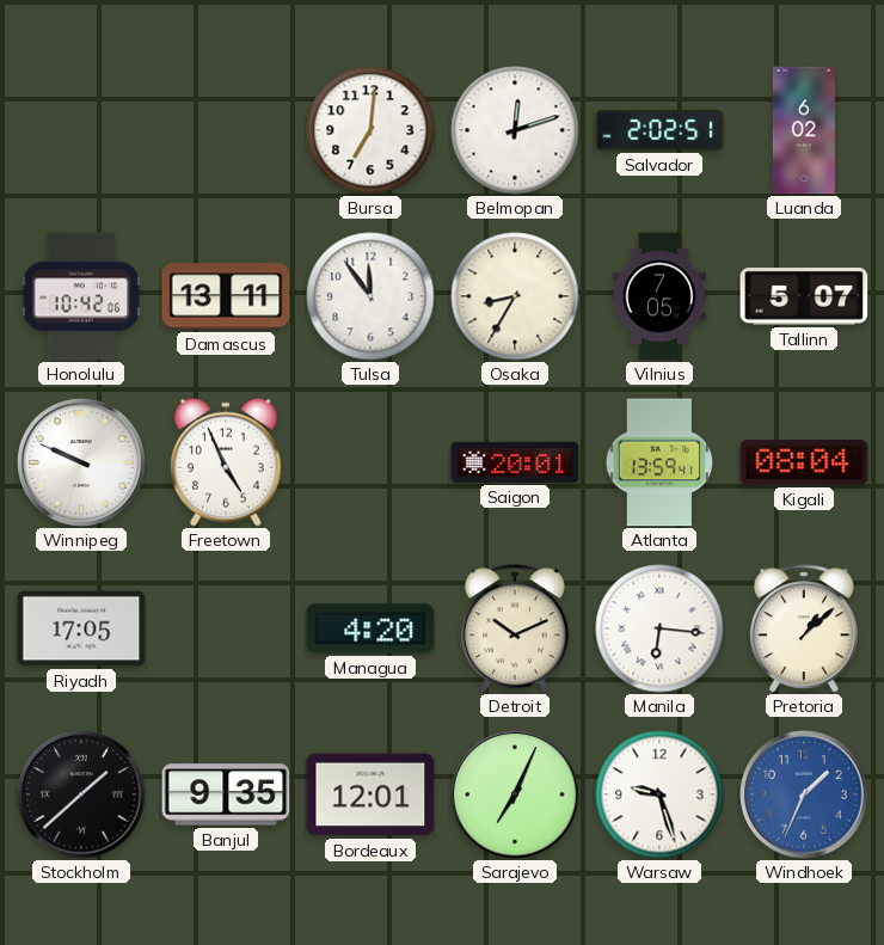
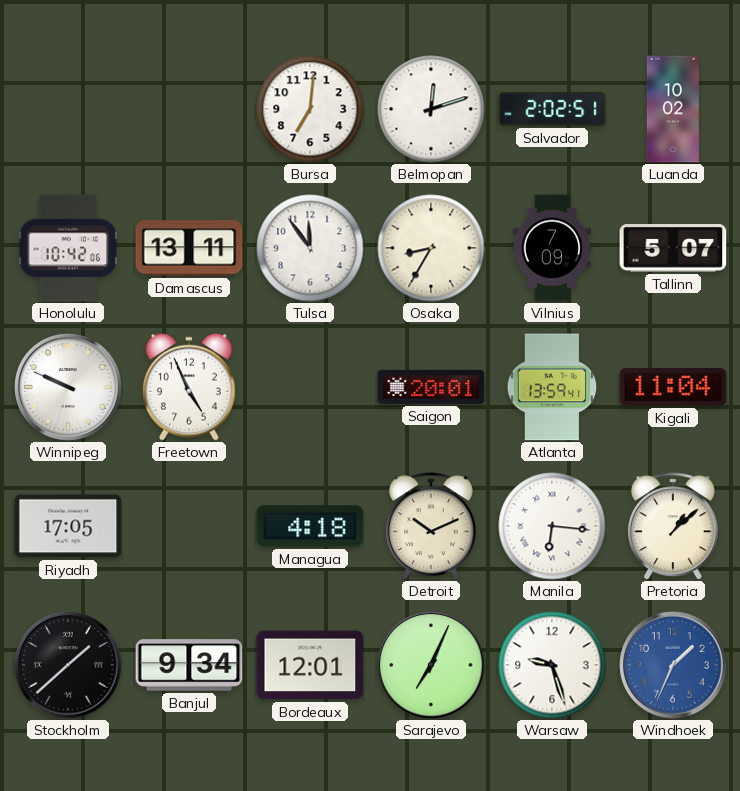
Luanda: 6:02 -> 10:02 (673, 109)
Vilnius: 7:05 -> 7:09 (552, 248)
Kigali: 08:04 -> 11:04 (673, 387)
Managua: 4:20 -> 4:18 (310, 526)
Banjul: 9:35 -> 9:34 (189, 665)
